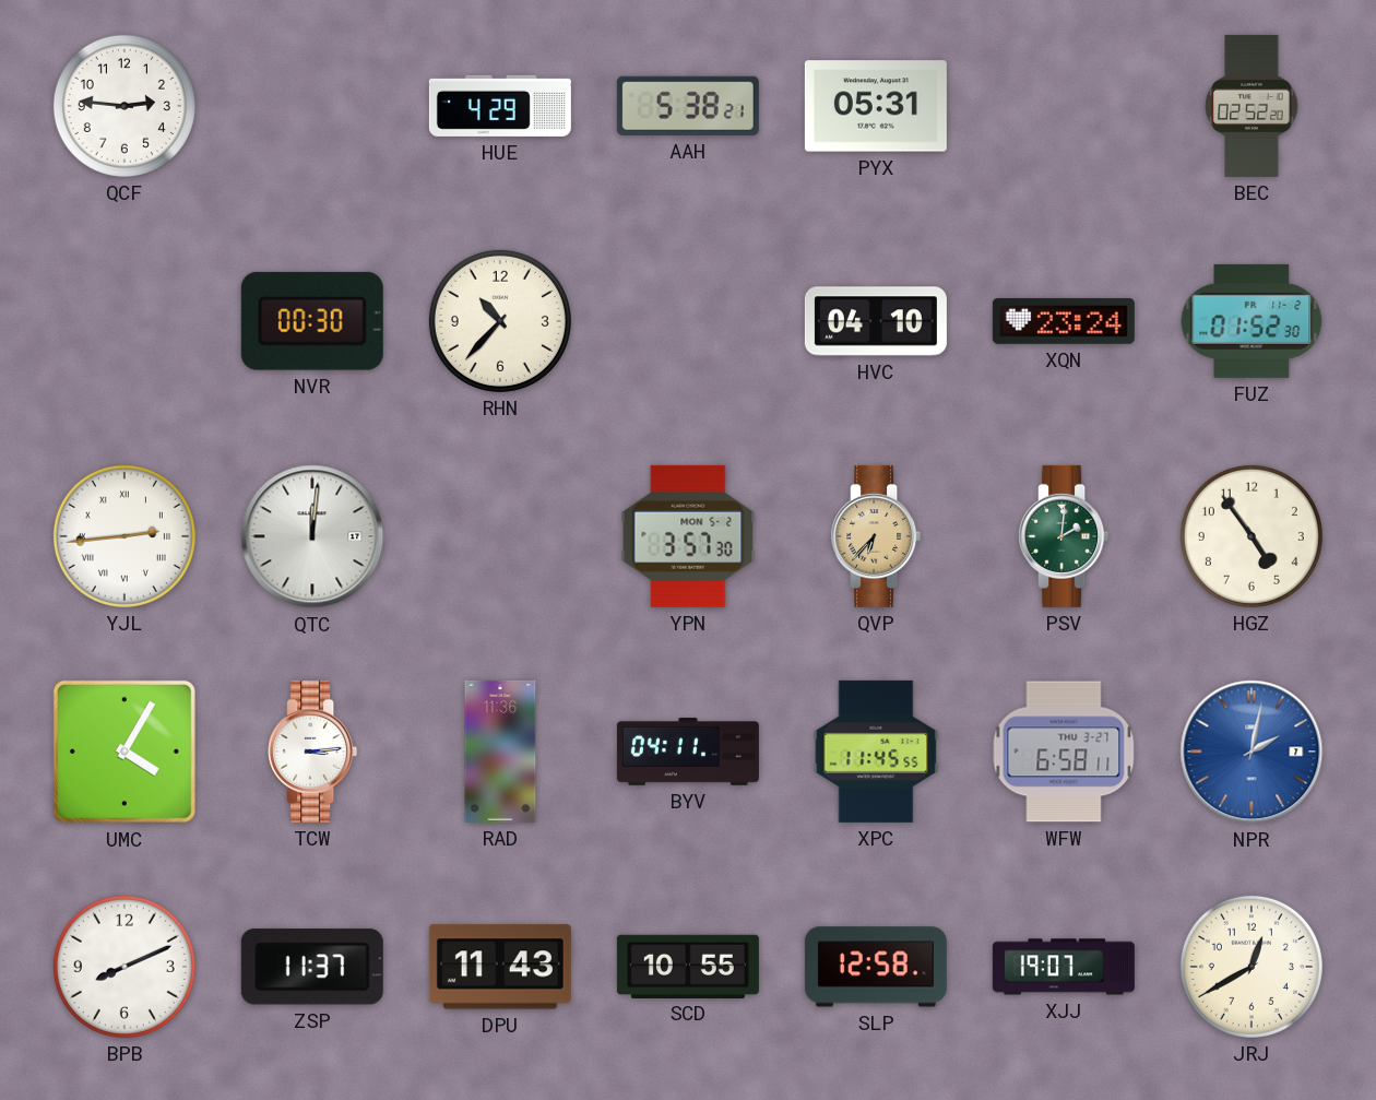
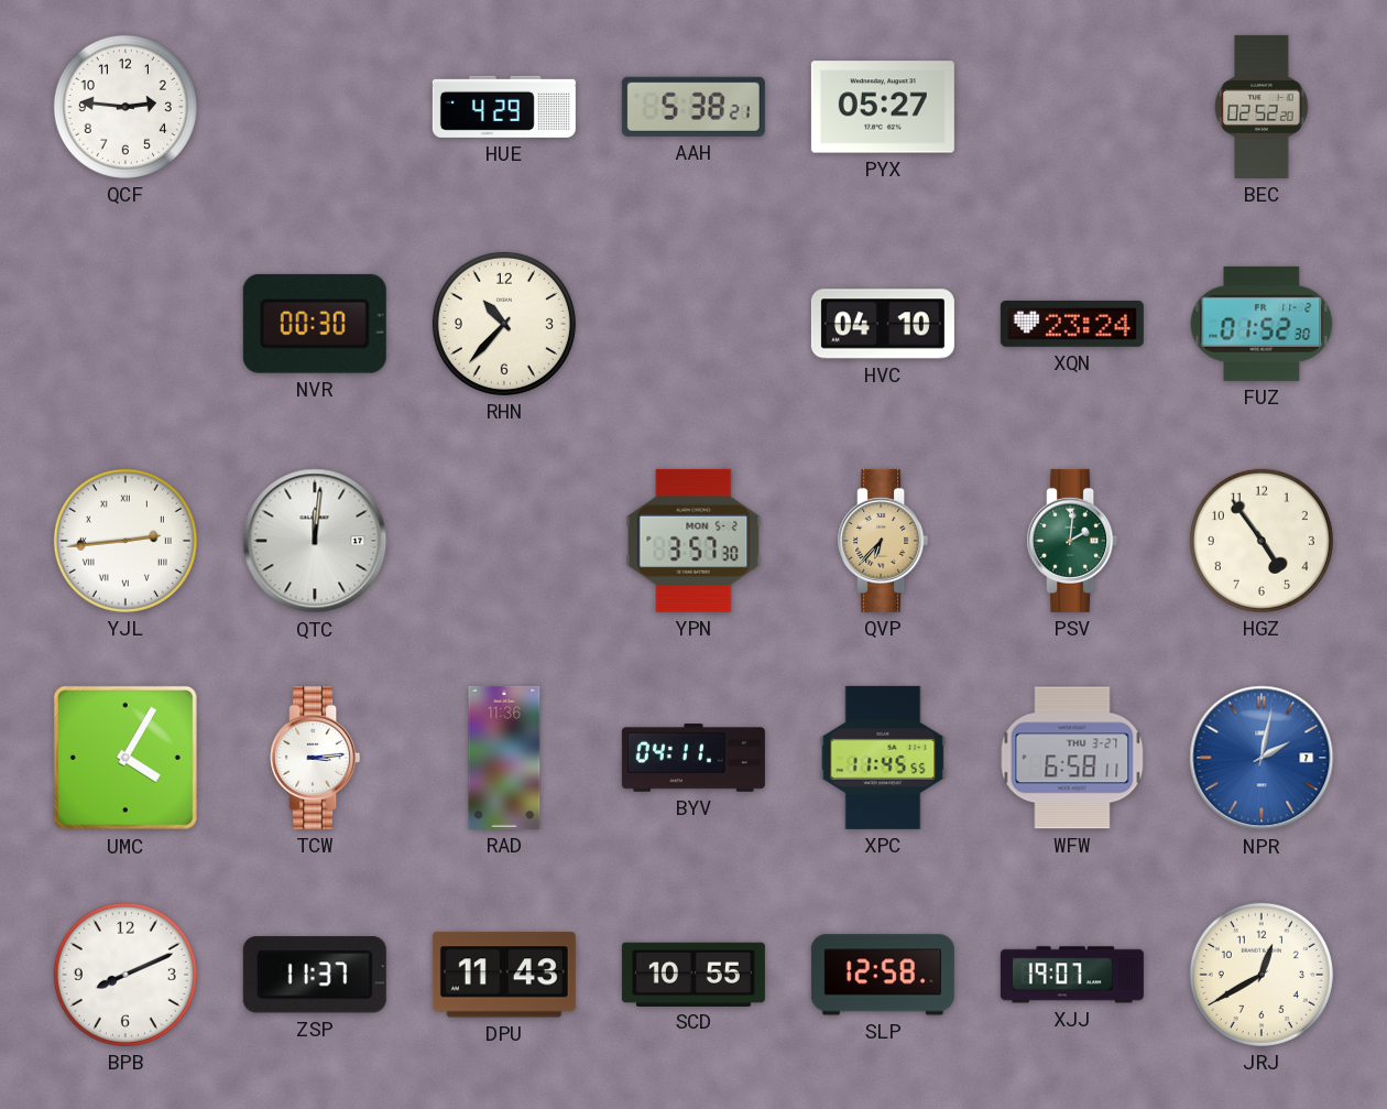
PYX: 05:31 -> 05:27 (883, 107)
